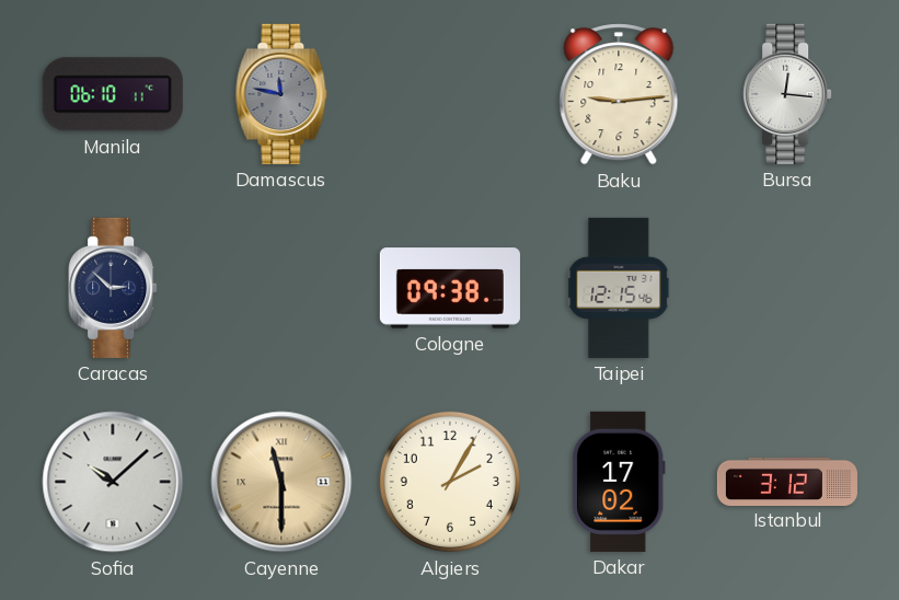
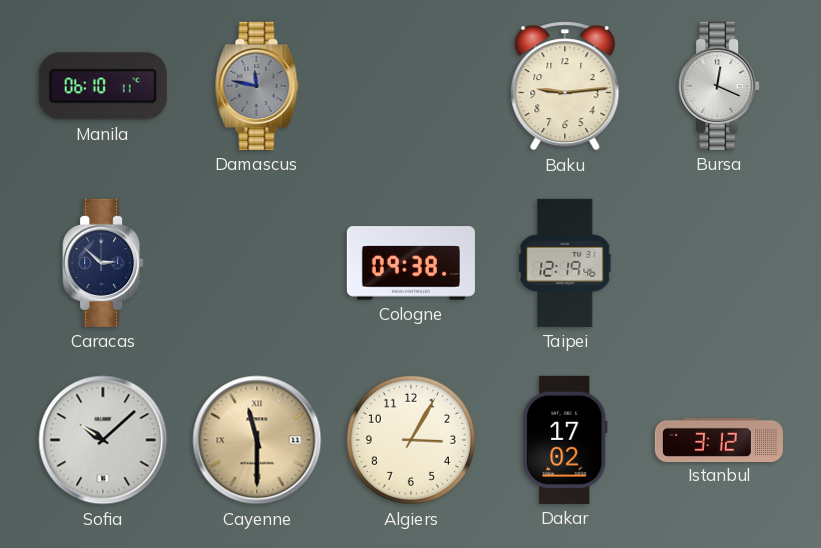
Bursa: 12:16 -> 12:19 (719, 86)
Taipei: 12:15 -> 12:19 (565, 263)
Algiers: 2:05 -> 3:05 (411, 440)
